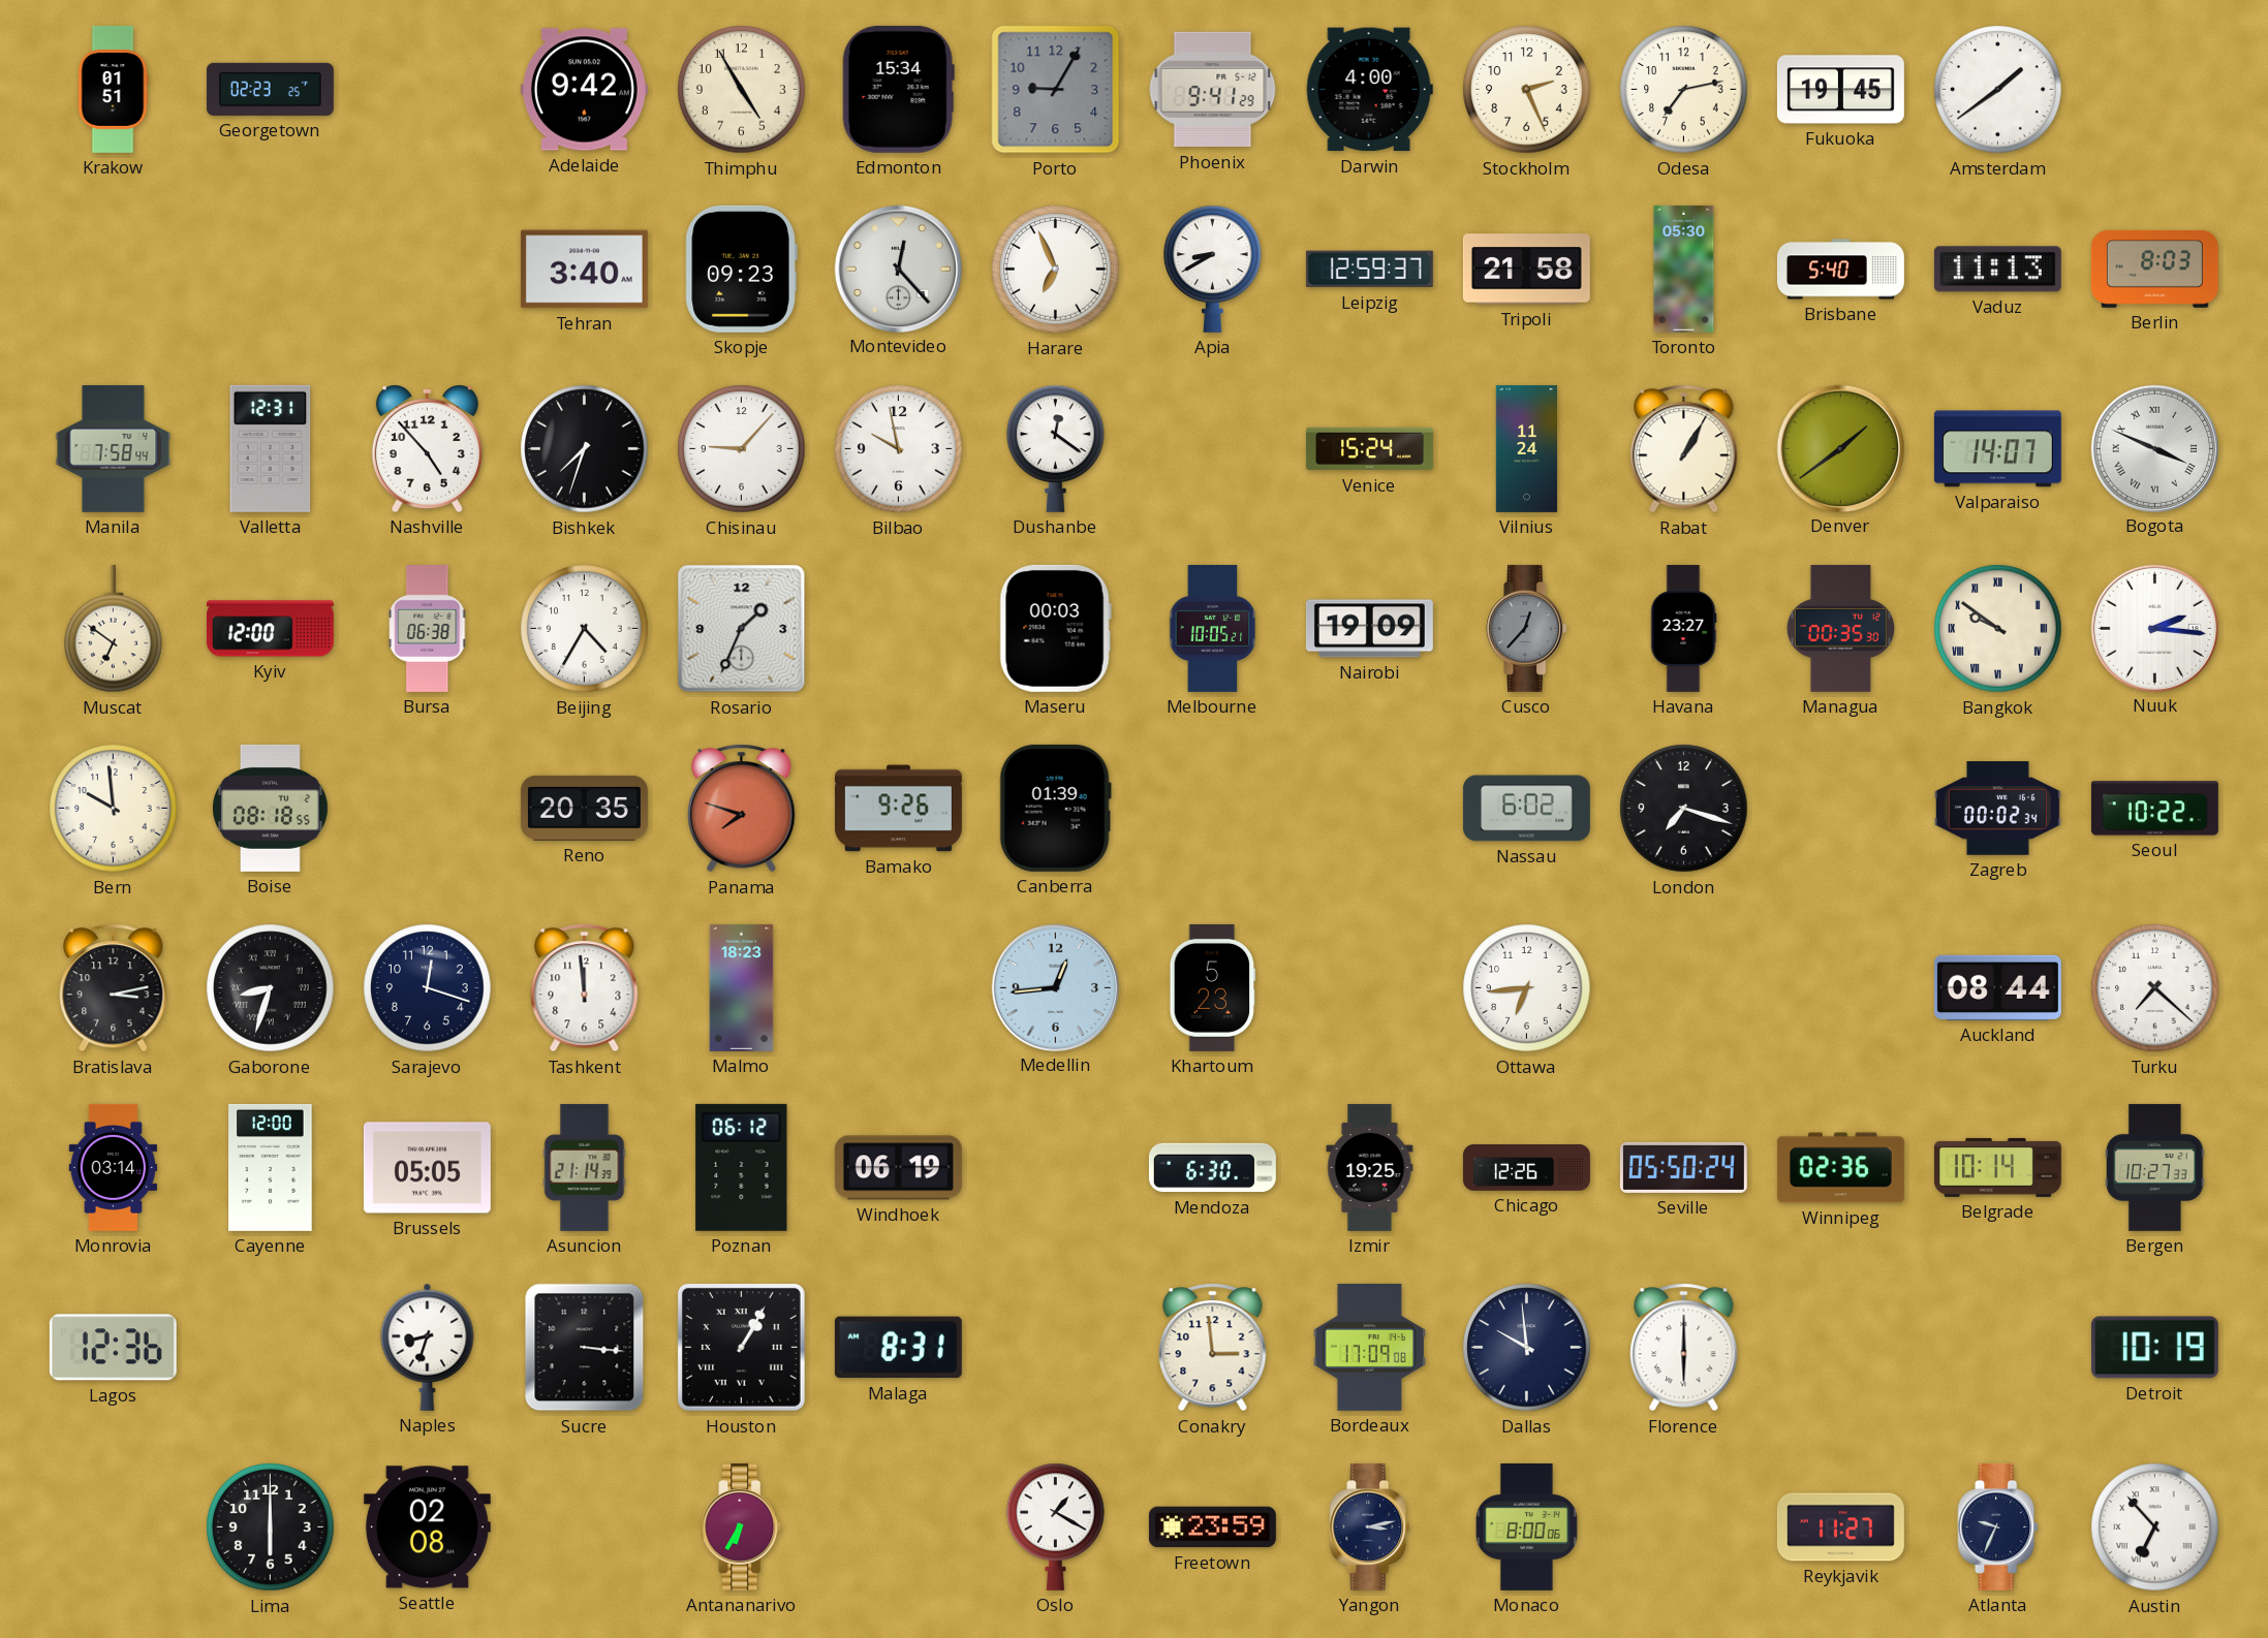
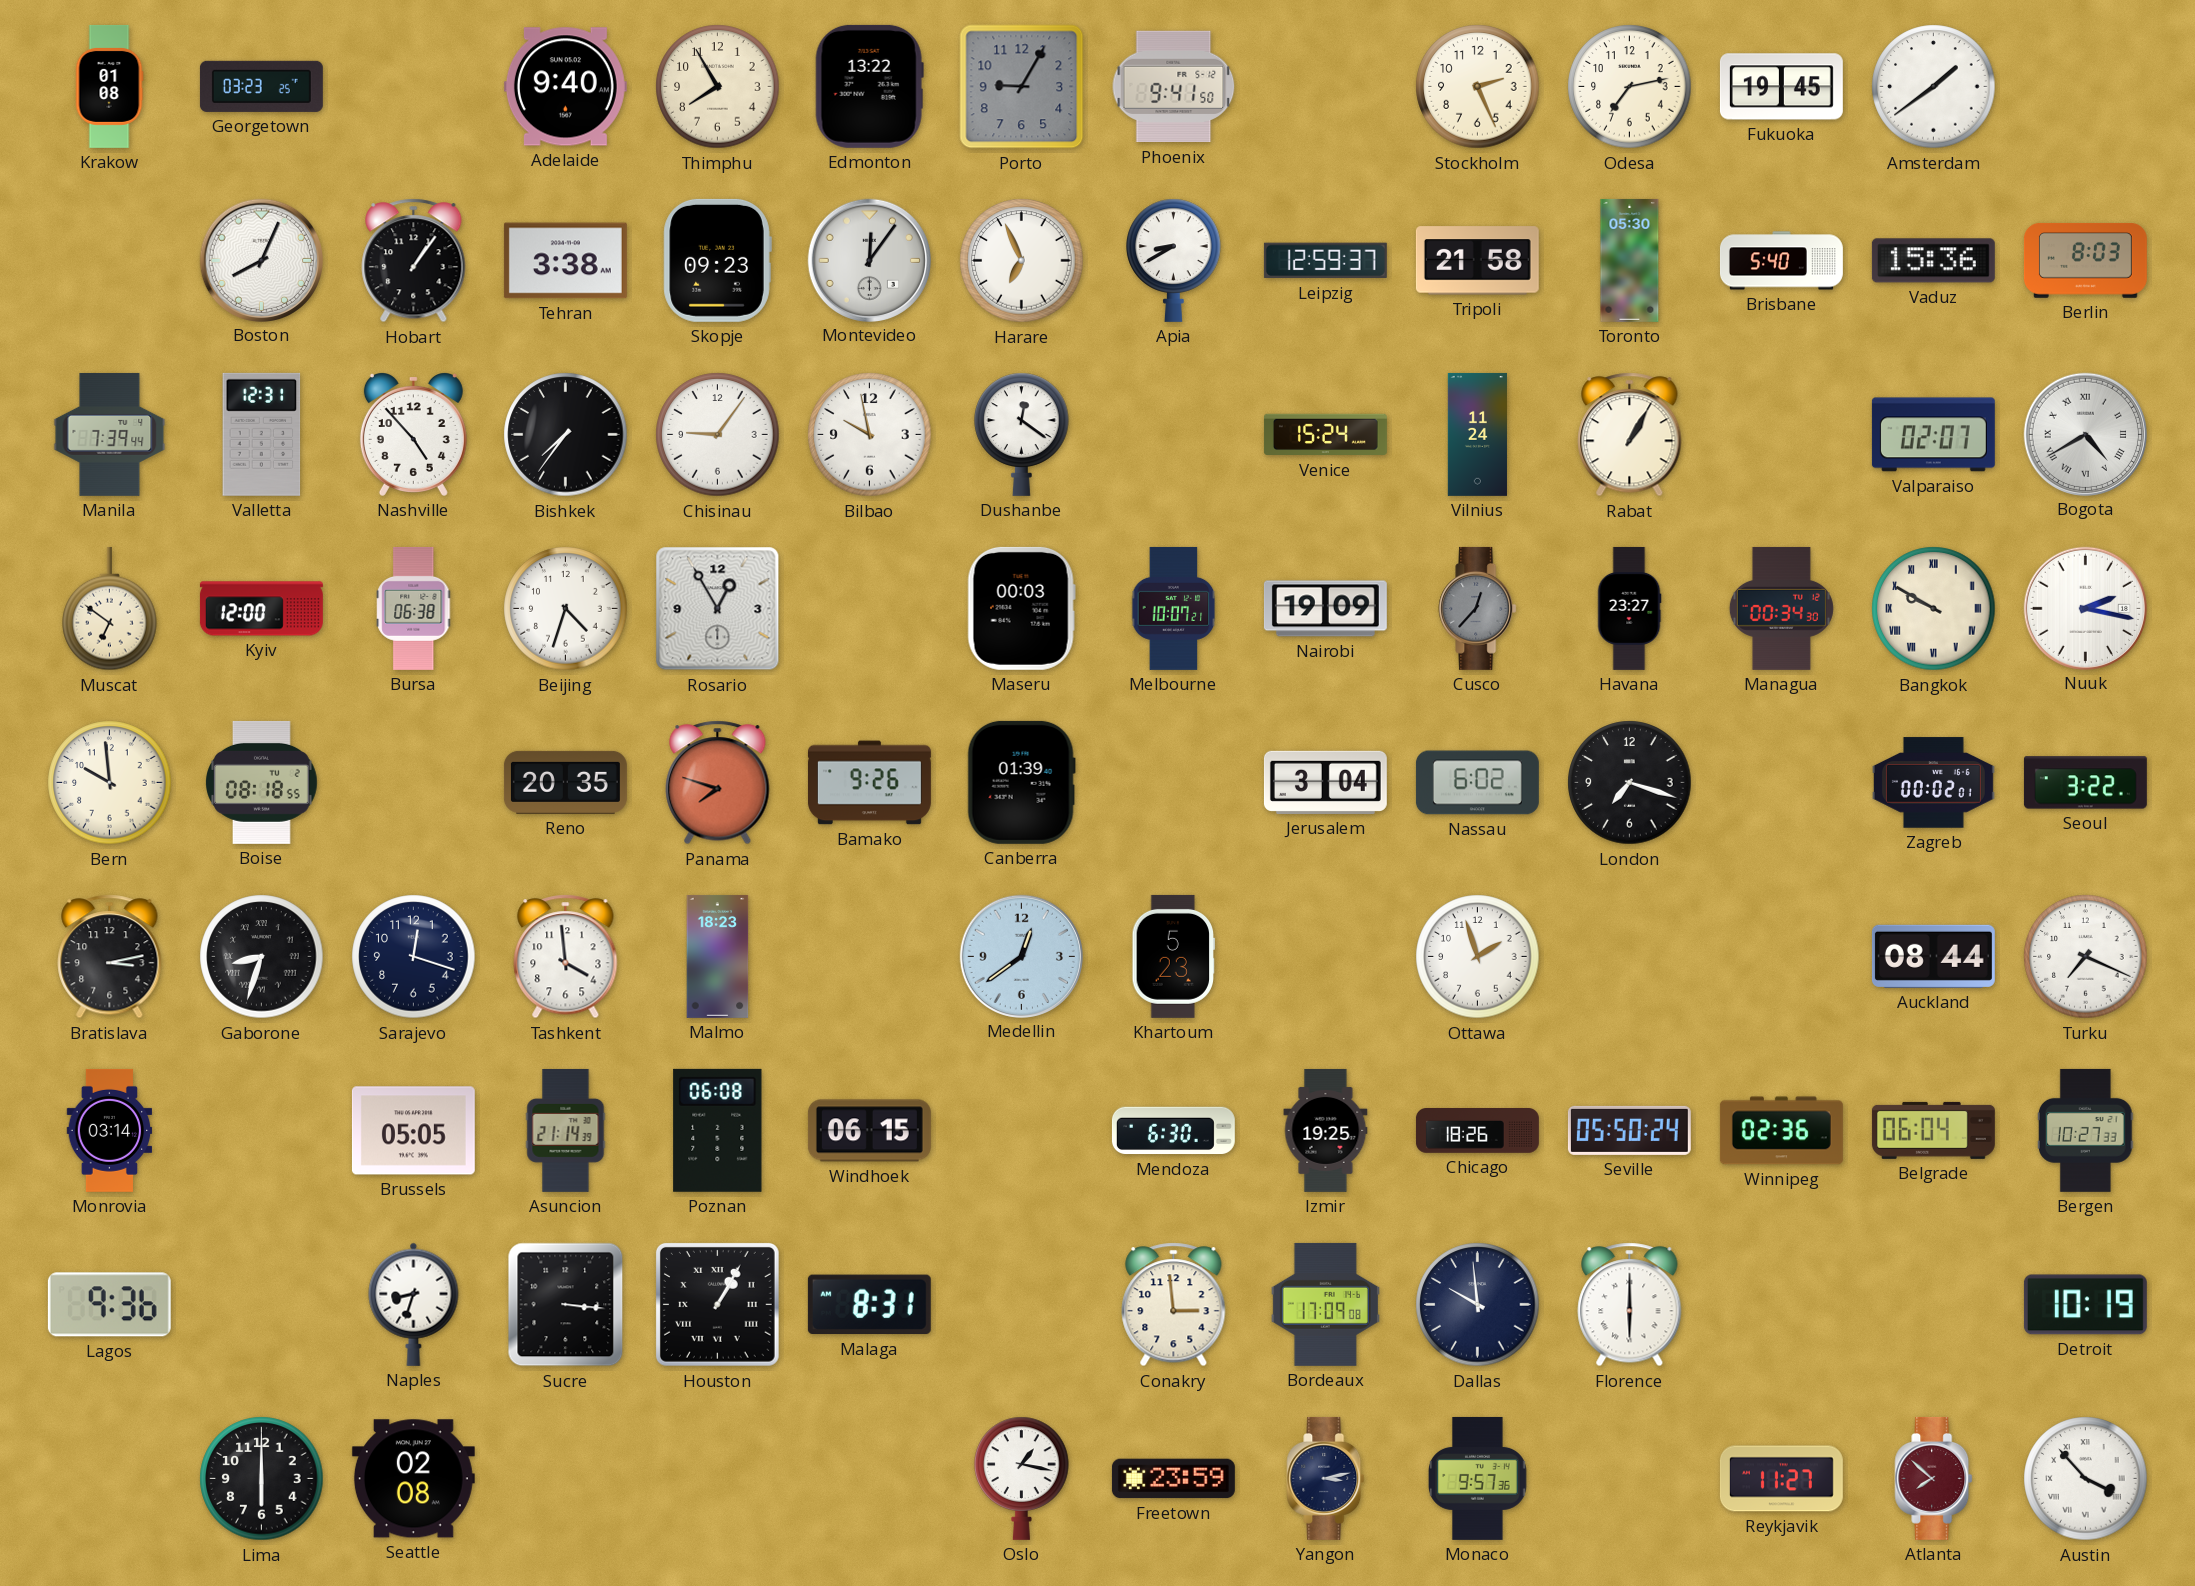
Krakow: 01:51 -> 01:08 (109, 86)
Georgetown: 02:23 -> 03:23 (261, 86)
Adelaide: 9:42 -> 9:40 (565, 87)
Thimphu: 4:55 -> 7:55 (718, 87)
Edmonton: 15:34 -> 13:22 (869, 86)
Phoenix: 9:41:29 -> 9:41:50 (1174, 87)
Darwin: 4:00 -> none (1369, 90)
Boston: none -> 8:04 (261, 260)
Hobart: none -> 1:06 (414, 261)
Tehran: 3:40 -> 3:38 (565, 261)
Montevideo: 12:23 -> 12:06 (869, 260)
Vaduz: 11:13 -> 15:36 (1933, 261)
Manila: 7:58 -> 7:39 (110, 434)
Bishkek: 7:33 -> 7:36 (566, 435)
Chisinau: 9:07 -> 9:06 (718, 435)
Denver: 1:39 -> none (1840, 448)
Valparaiso: 14:07 -> 02:07 (1933, 435)
Bogota: 3:49 -> 4:40 (2085, 434)
Beijing: 4:35 -> 4:33 (566, 609)
Rosario: 1:34 -> 12:55 (718, 609)
Melbourne: 10:05 -> 10:07 (1174, 608)
Managua: 00:35 -> 00:34 (1781, 608)
Bangkok: 9:51 -> 9:50 (1934, 609)
Nuuk: 2:16 -> 2:17 (2085, 608)
Jerusalem: none -> 3:04 (1325, 782)
Zagreb: 00:02:34 -> 00:02:01 (1933, 783)
Seoul: 10:22 -> 3:22 (2085, 783)
Tashkent: 11:59 -> 3:59 (566, 957)
Medellin: 12:44 -> 12:39 (1021, 956)
Ottawa: 6:44 -> 1:57 (1478, 957)
Turku: 7:22 -> 7:19 (2086, 957)
Cayenne: 12:00 -> none (271, 1167)
Poznan: 06:12 -> 06:08 (718, 1130)
Windhoek: 06:19 -> 06:15 (869, 1131)
Chicago: 12:26 -> 18:26 (1477, 1131)
Belgrade: 10:14 -> 06:04 (1933, 1130)
Lagos: 12:36 -> 9:36 (109, 1305)
Antananarivo: 6:35 -> none (742, 1526)
Oslo: 1:20 -> 1:17 (1022, 1478)
Monaco: 8:00 -> 9:57 (1478, 1478)
Atlanta: 9:34 -> 7:52 (1934, 1478)
Atlanta dial: navy -> burgundy (1934, 1478)
Austin: 6:53 -> 3:53 (2086, 1479)
